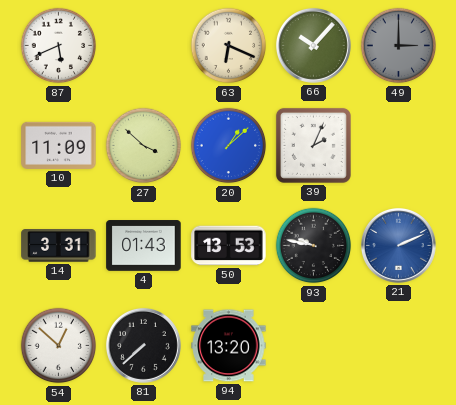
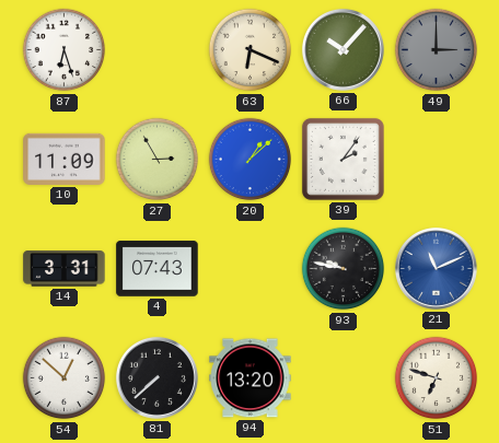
87: 5:41 -> 6:27 (65, 50)
27: 3:52 -> 2:55 (158, 160)
39: 2:04 -> 2:06 (343, 159)
4: 01:43 -> 07:43 (158, 269)
50: 13:53 -> none (229, 246)
21: 2:11 -> 11:11 (436, 268)
51: none -> 6:48 (437, 378)
